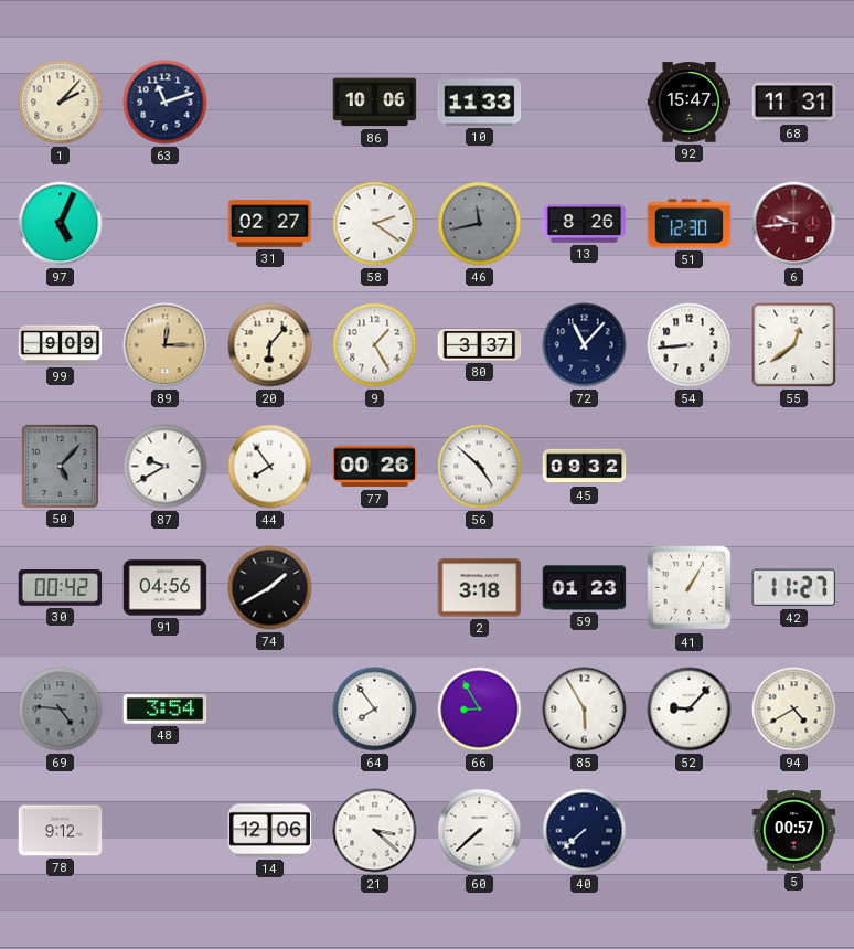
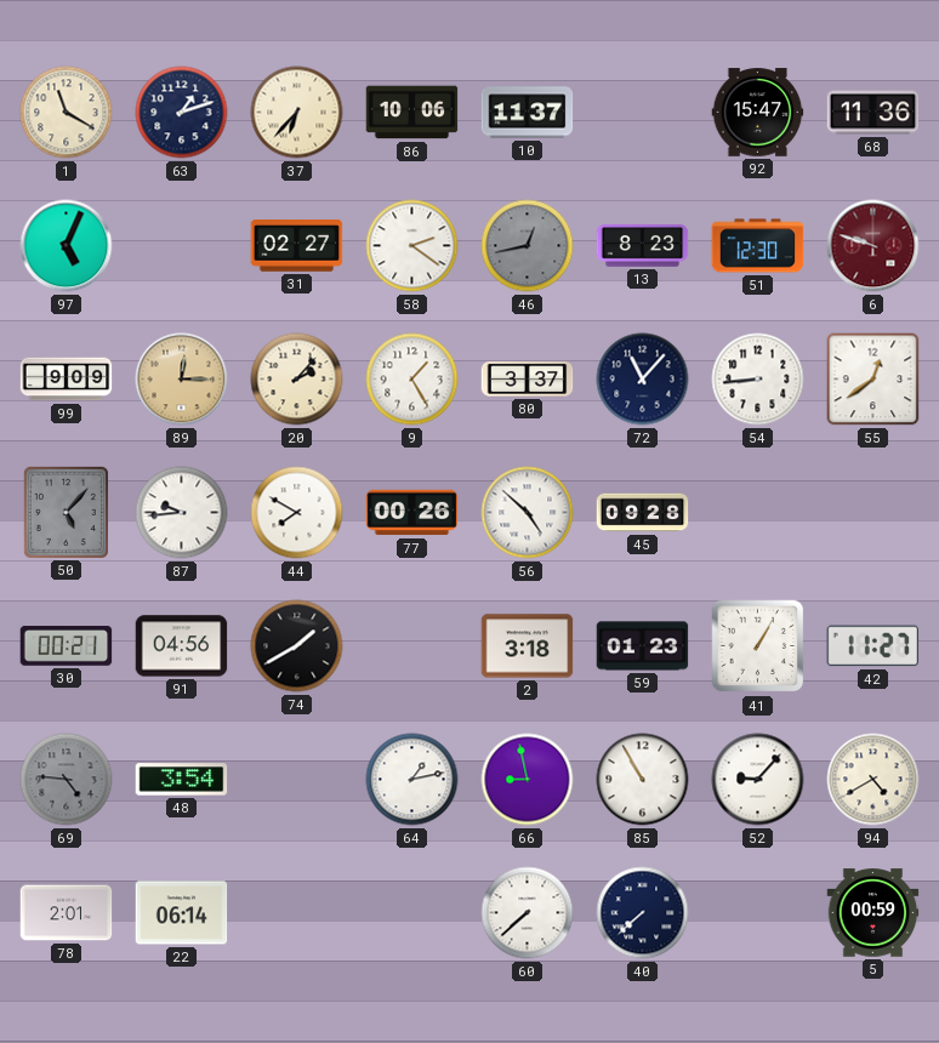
1: 2:07 -> 11:20 (67, 113)
63: 11:12 -> 1:12 (182, 113)
37: none -> 6:37 (297, 113)
10: 11:33 -> 11:37 (528, 113)
68: 11:31 -> 11:36 (873, 113)
46: 11:43 -> 12:43 (528, 246)
13: 8:26 -> 8:23 (643, 246)
6: 9:44 -> 9:48 (873, 246)
20: 6:07 -> 2:07 (297, 380)
87: 9:40 -> 9:44 (182, 513)
44: 7:54 -> 7:50 (297, 513)
45: 09:32 -> 09:28 (643, 513)
30: 00:42 -> 00:21 (67, 646)
64: 7:54 -> 1:13 (412, 780)
66: 8:55 -> 8:58 (528, 780)
85: 5:55 -> 10:55 (643, 780)
78: 9:12 -> 2:01 (67, 913)
22: none -> 06:14 (182, 913)
14: 12:06 -> none (270, 831)
21: 3:22 -> none (375, 831)
5: 00:57 -> 00:59 (873, 913)
